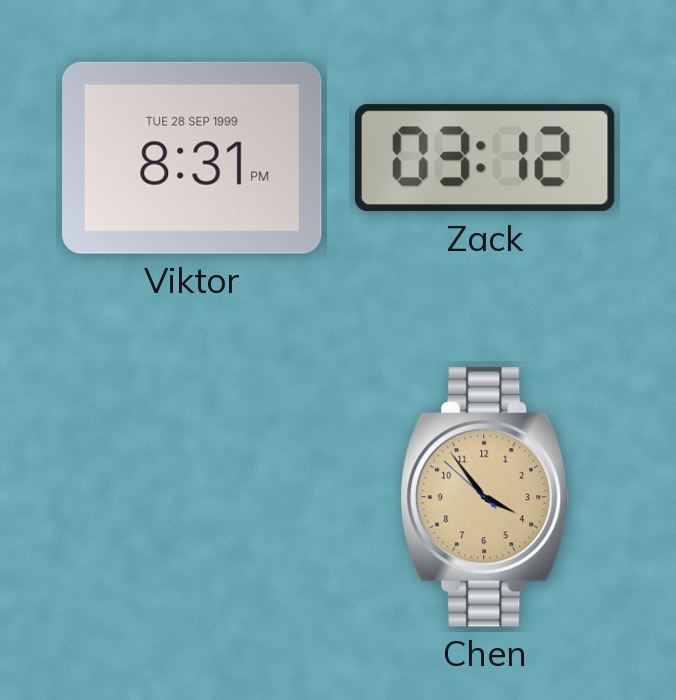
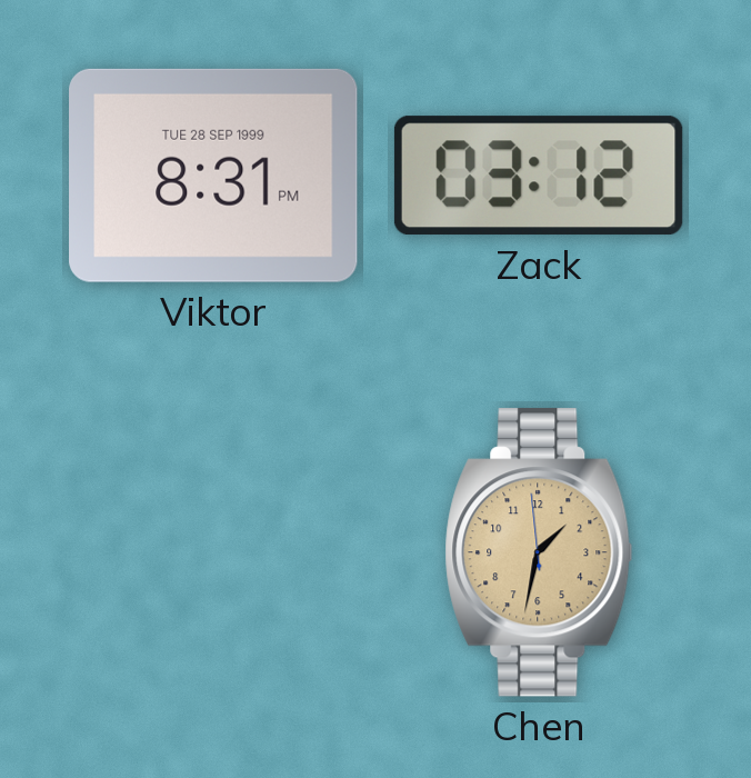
Chen: 3:53 -> 1:31 (539, 552)
